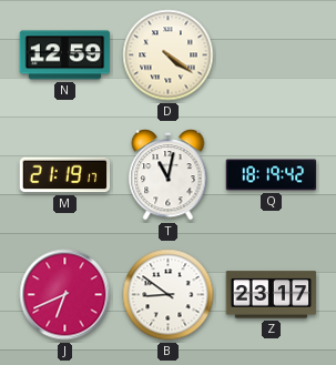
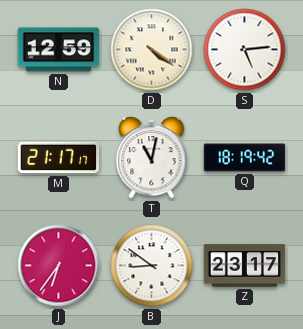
S: none -> 5:14 (245, 50)
M: 21:19 -> 21:17 (59, 158)
J: 6:41 -> 6:36 (59, 266)
